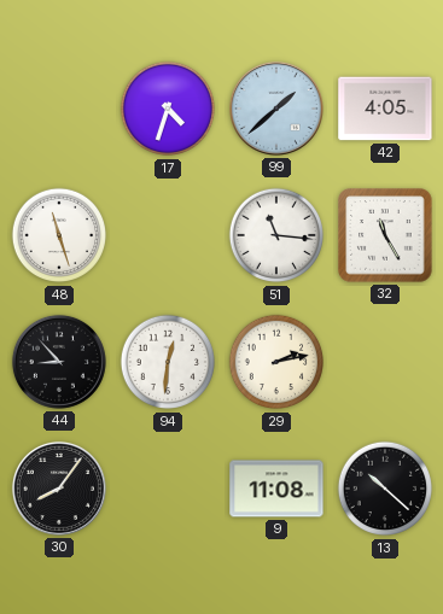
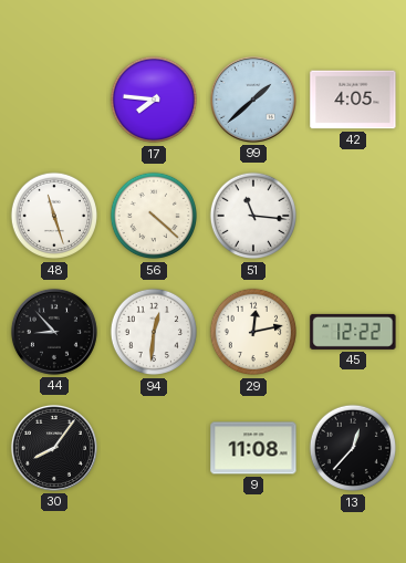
17: 4:33 -> 7:46 (154, 100)
56: none -> 4:22 (154, 216)
32: 11:25 -> none (385, 235)
29: 2:13 -> 12:13 (253, 332)
45: none -> 12:22 (353, 332)
13: 10:22 -> 12:37 (353, 448)
